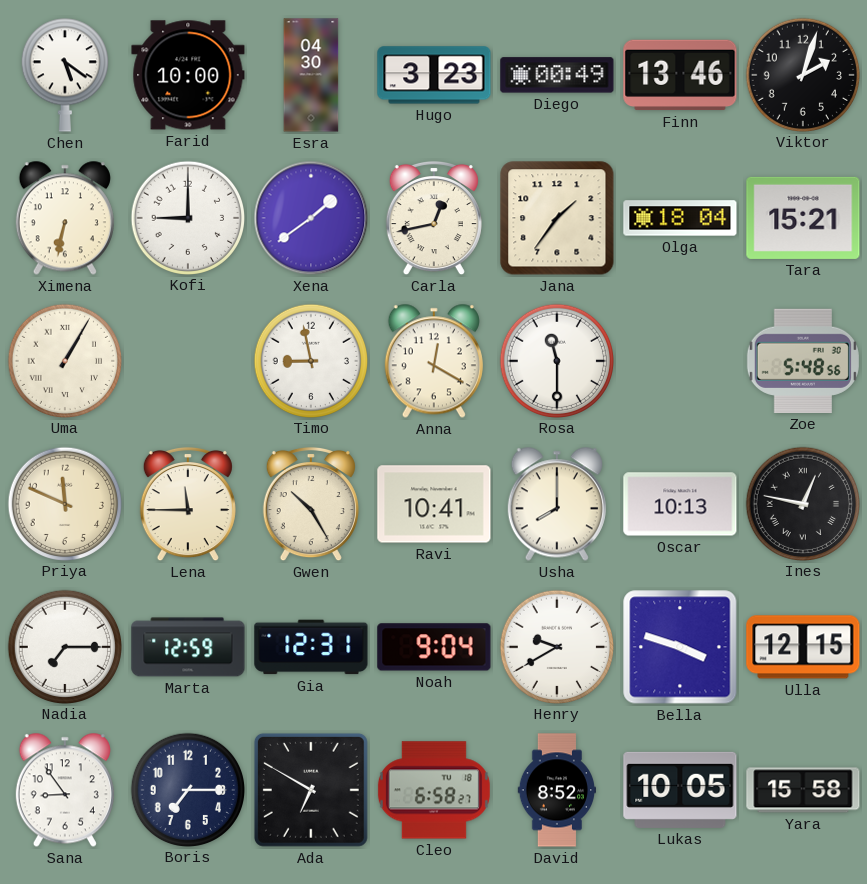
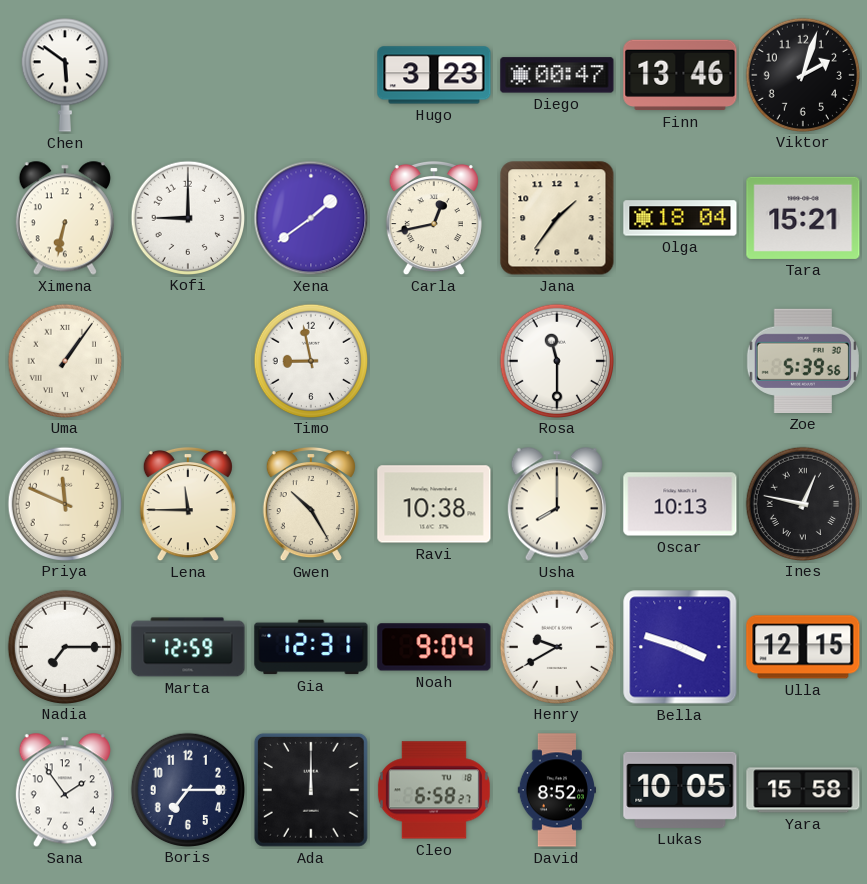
Chen: 5:21 -> 5:51 (65, 75)
Farid: 10:00 -> none (188, 75)
Esra: 04:30 -> none (311, 75)
Diego: 00:49 -> 00:47 (557, 75)
Uma: 1:05 -> 1:06 (64, 360)
Anna: 12:20 -> none (434, 361)
Zoe: 5:48 -> 5:39 (803, 361)
Ravi: 10:41 -> 10:38 (434, 504)
Sana: 8:54 -> 1:54 (65, 790)
Ada: 6:50 -> 12:00 (311, 790)
